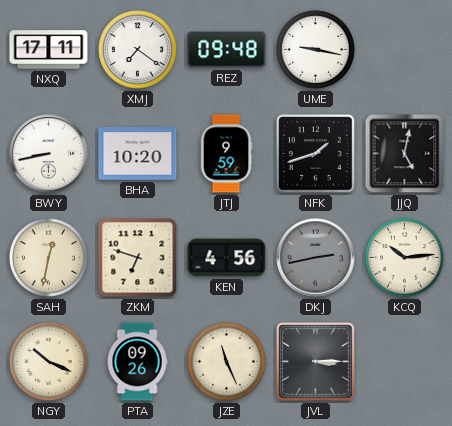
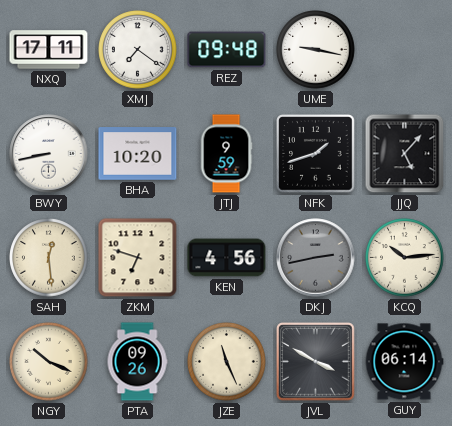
JJQ: 5:02 -> 5:07 (405, 154)
SAH: 12:32 -> 12:29 (49, 258)
JVL: 3:15 -> 3:50 (316, 362)
GUY: none -> 06:14 (404, 362)
